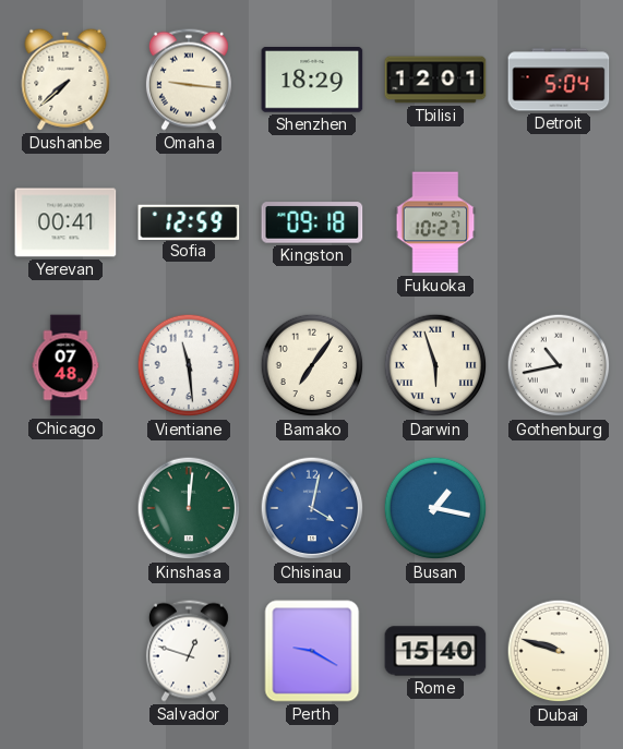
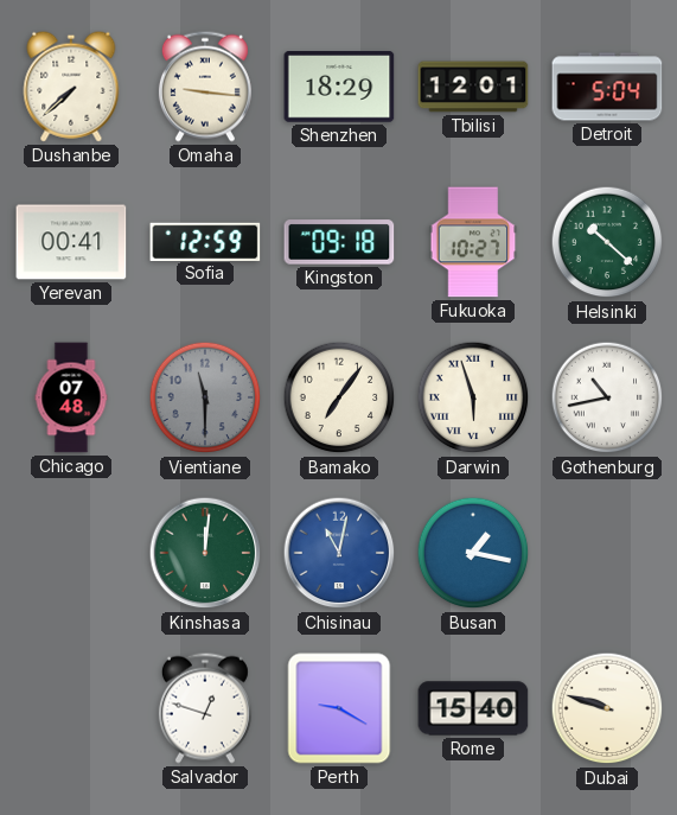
Helsinki: none -> 10:22 (607, 242)
Vientiane: 11:29 -> 11:30 (205, 397)
Vientiane dial: white -> grey (205, 397)
Chisinau: 4:02 -> 11:02 (339, 553)
